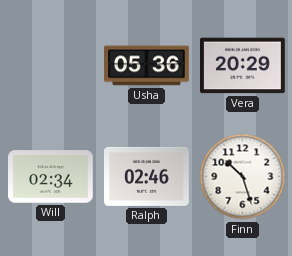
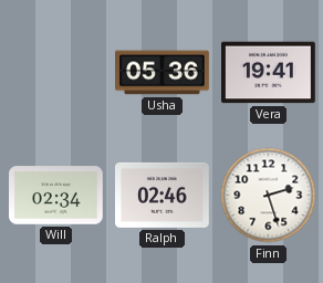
Vera: 20:29 -> 19:41 (269, 73)
Finn: 10:27 -> 2:27 (269, 196)
